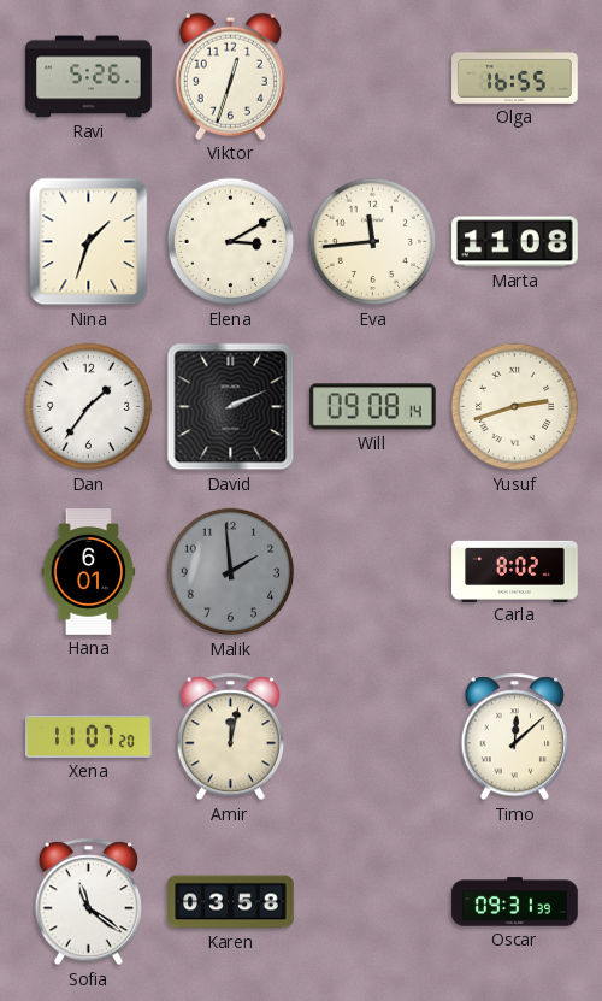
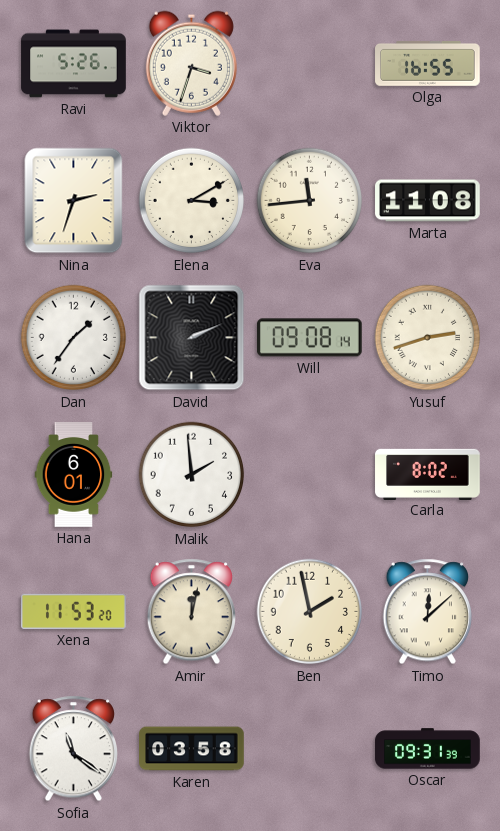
Viktor: 12:33 -> 3:33 (191, 63)
Nina: 1:33 -> 2:33 (74, 201)
Malik dial: grey -> white (192, 475)
Xena: 11:07 -> 11:53 (74, 611)
Ben: none -> 1:58 (310, 612)
